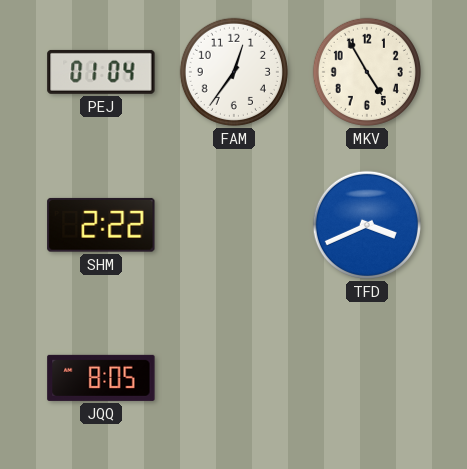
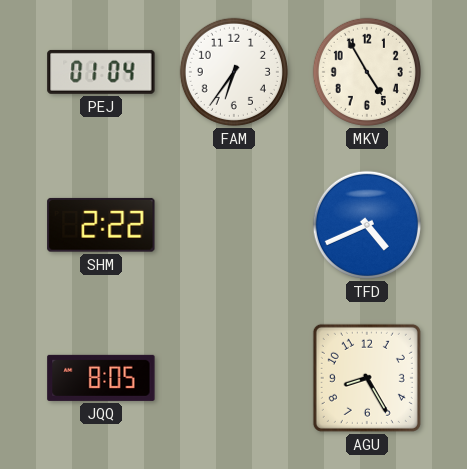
FAM: 12:36 -> 6:36 (234, 72)
TFD: 3:41 -> 4:41 (367, 225)
AGU: none -> 8:25 (367, 378)
